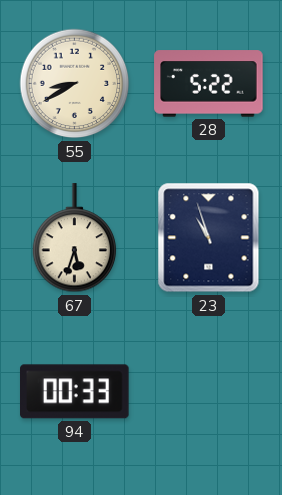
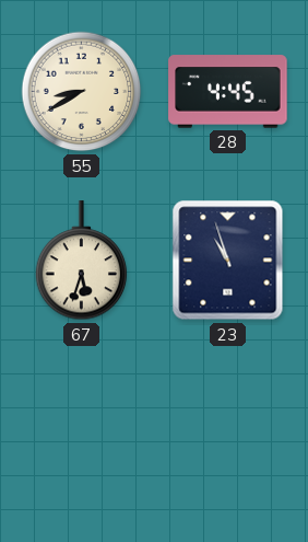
28: 5:22 -> 4:45 (228, 92)
94: 00:33 -> none (75, 392)
